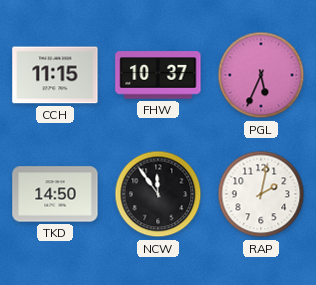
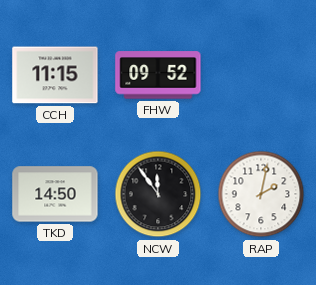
FHW: 10:37 -> 09:52 (158, 75)
PGL: 5:34 -> none (261, 75)
